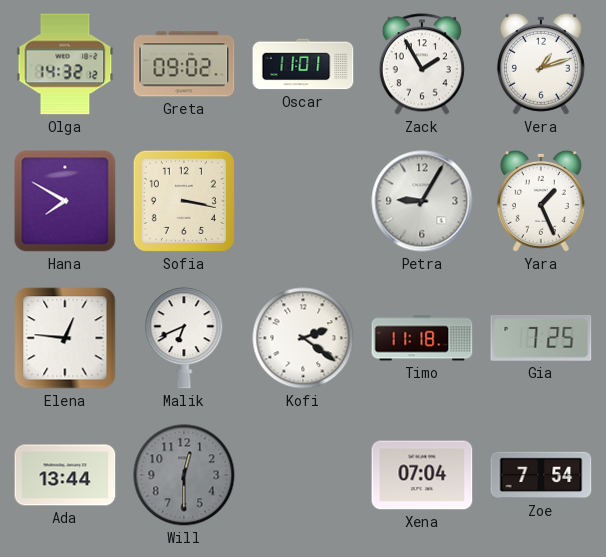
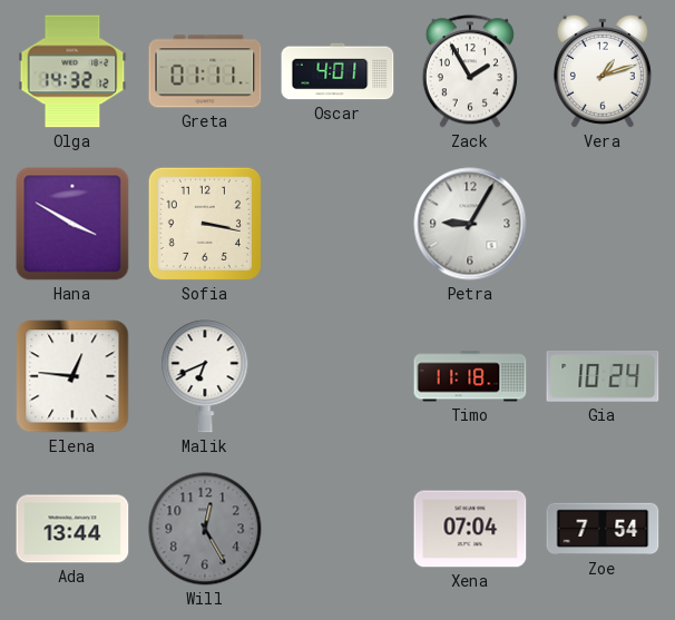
Greta: 09:02 -> 01:11 (205, 71)
Oscar: 11:01 -> 4:01 (338, 71)
Hana: 7:50 -> 3:50 (72, 224)
Yara: 1:26 -> none (541, 201)
Kofi: 2:21 -> none (303, 338)
Gia: 7:25 -> 10:24 (603, 377)
Will: 12:30 -> 12:25 (205, 529)
